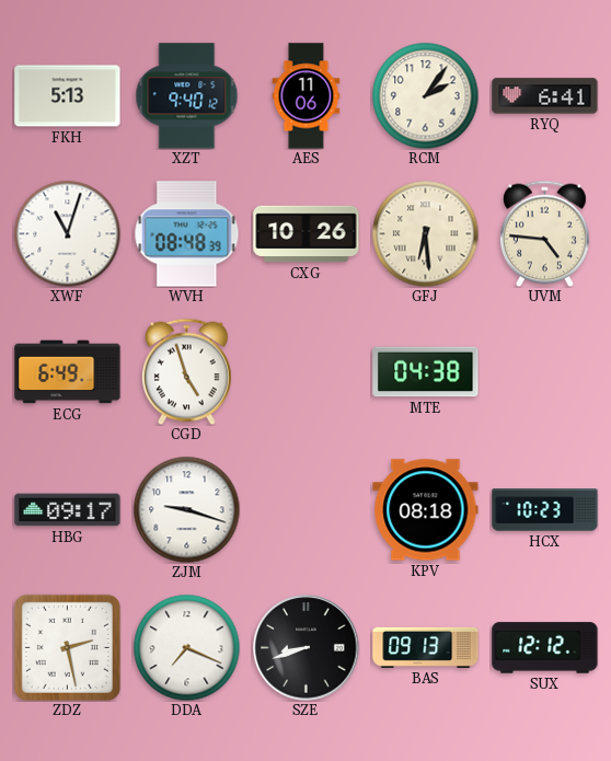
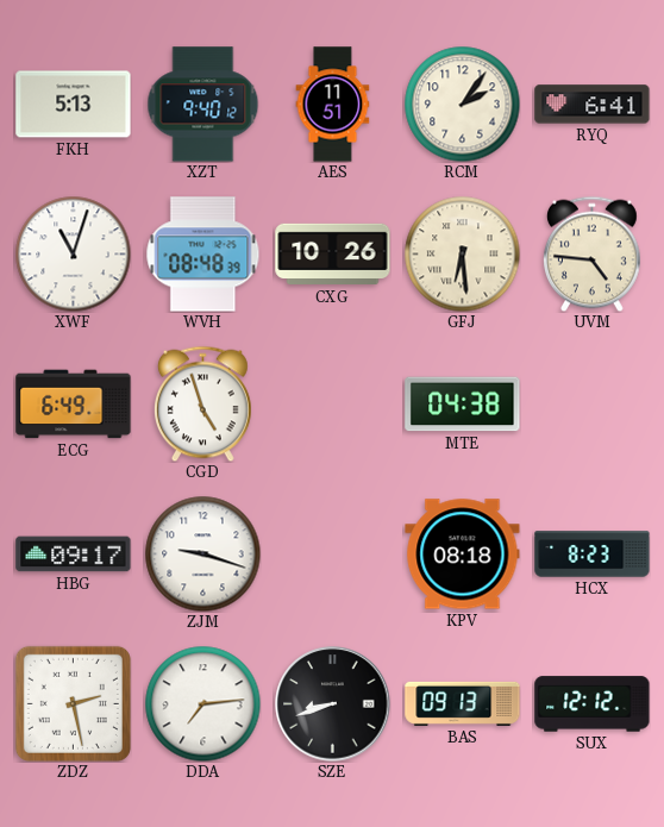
AES: 11:06 -> 11:51 (333, 105)
HCX: 10:23 -> 8:23 (593, 555)
DDA: 7:19 -> 7:14 (202, 703)
